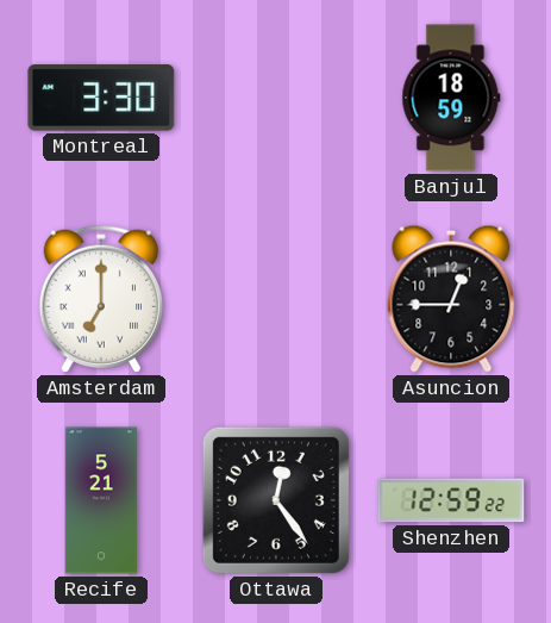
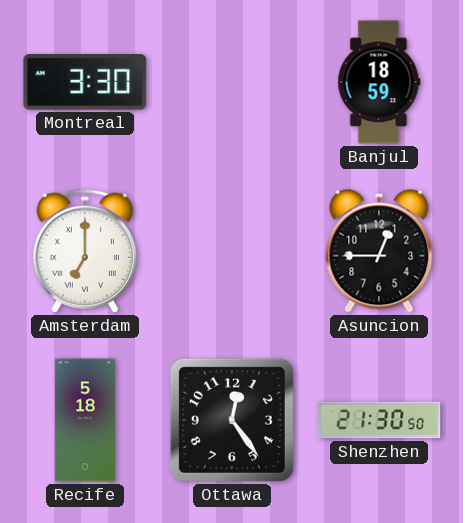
Recife: 5:21 -> 5:18 (85, 420)
Shenzhen: 12:59 -> 21:30 (379, 420)
